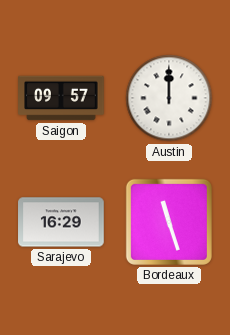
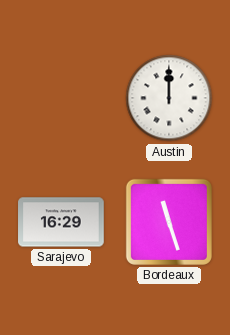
Saigon: 09:57 -> none (61, 98)
